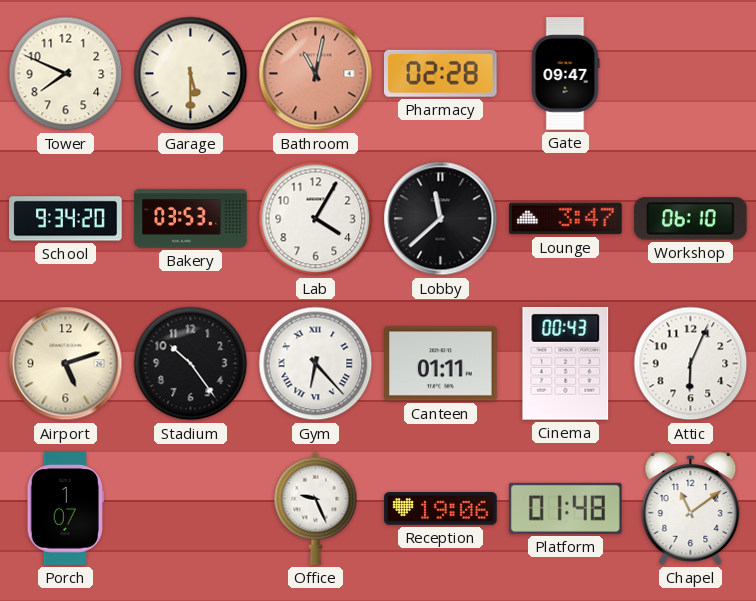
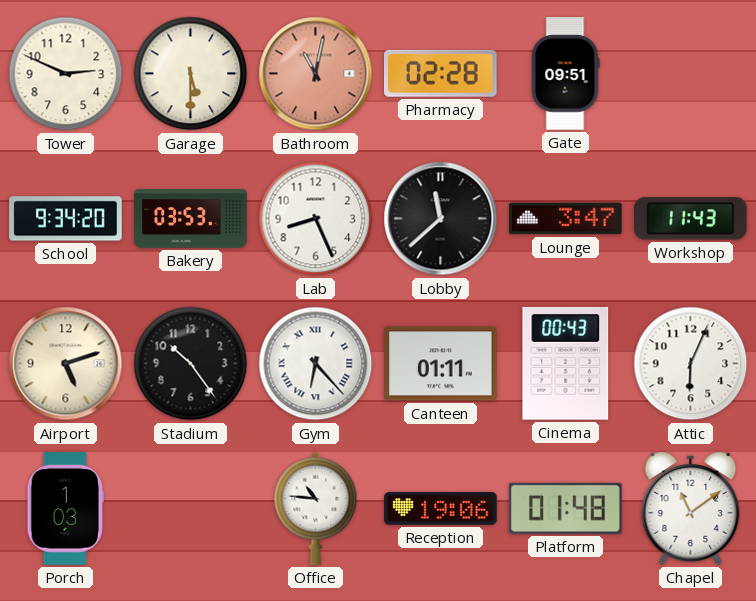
Tower: 7:49 -> 2:49 (66, 74)
Gate: 09:47 -> 09:51 (565, 74)
Lab: 4:05 -> 8:26 (316, 219)
Workshop: 06:10 -> 11:43 (691, 219)
Porch: 1:07 -> 1:03 (65, 509)
Office: 9:26 -> 10:46 (316, 508)
